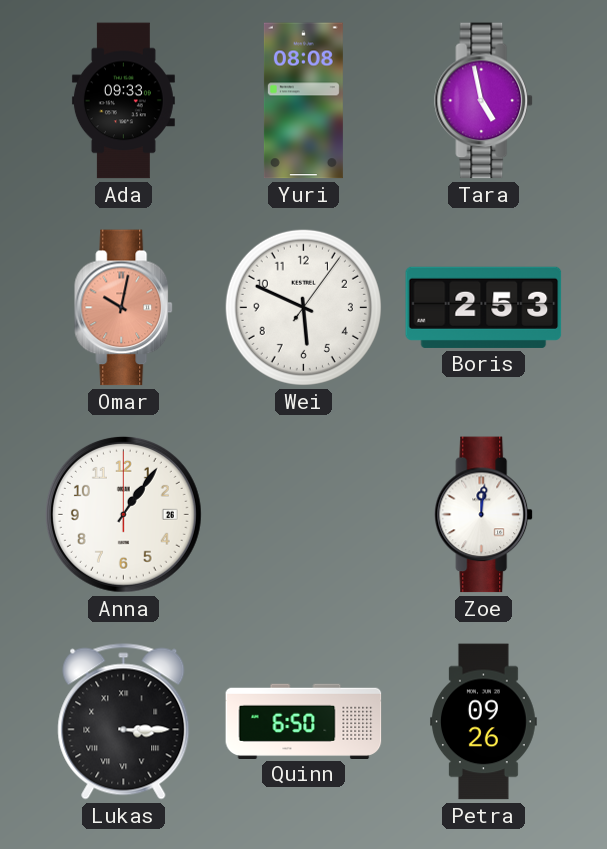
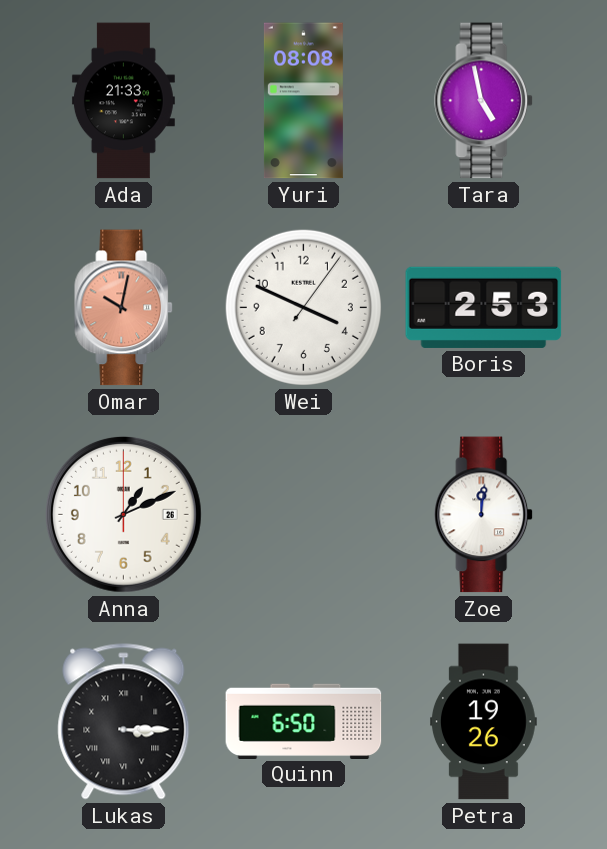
Ada: 09:33 -> 21:33 (123, 101)
Wei: 5:49 -> 3:49 (303, 307)
Anna: 1:06 -> 1:11 (123, 514)
Petra: 09:26 -> 19:26 (484, 722)
